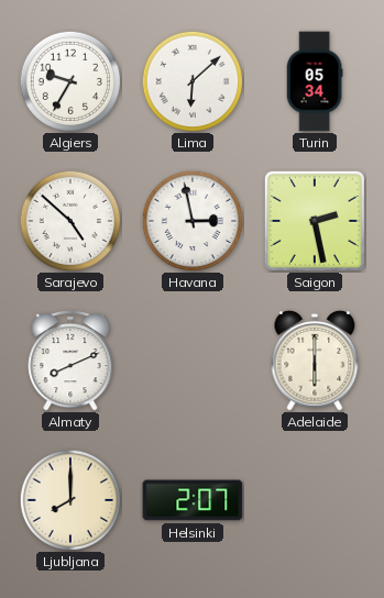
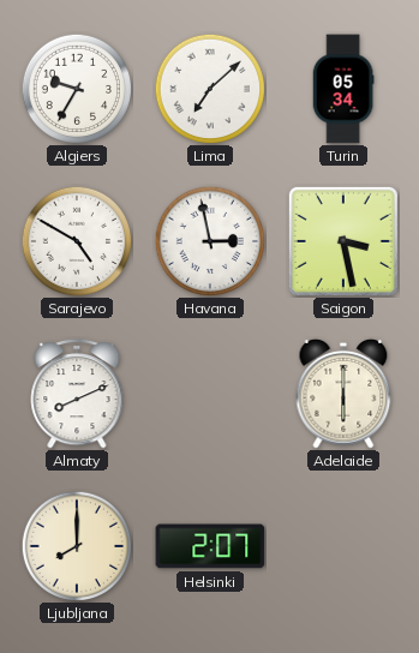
Lima: 6:08 -> 7:08 (210, 89)
Sarajevo: 4:52 -> 4:50 (77, 241)
Saigon: 2:28 -> 3:28 (343, 241)
